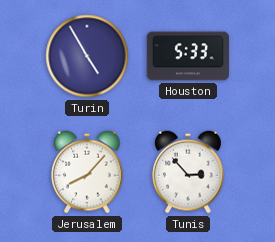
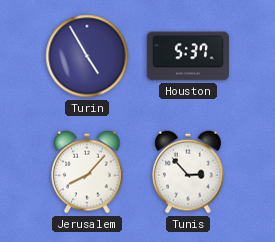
Houston: 5:33 -> 5:37 (188, 56)
